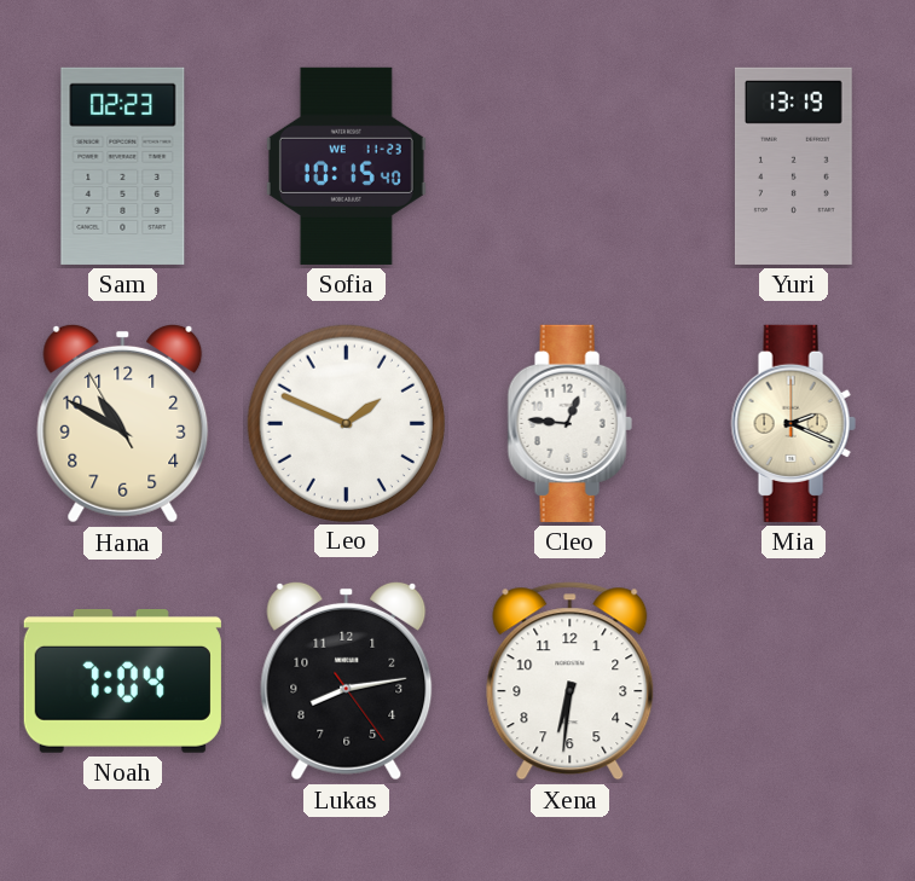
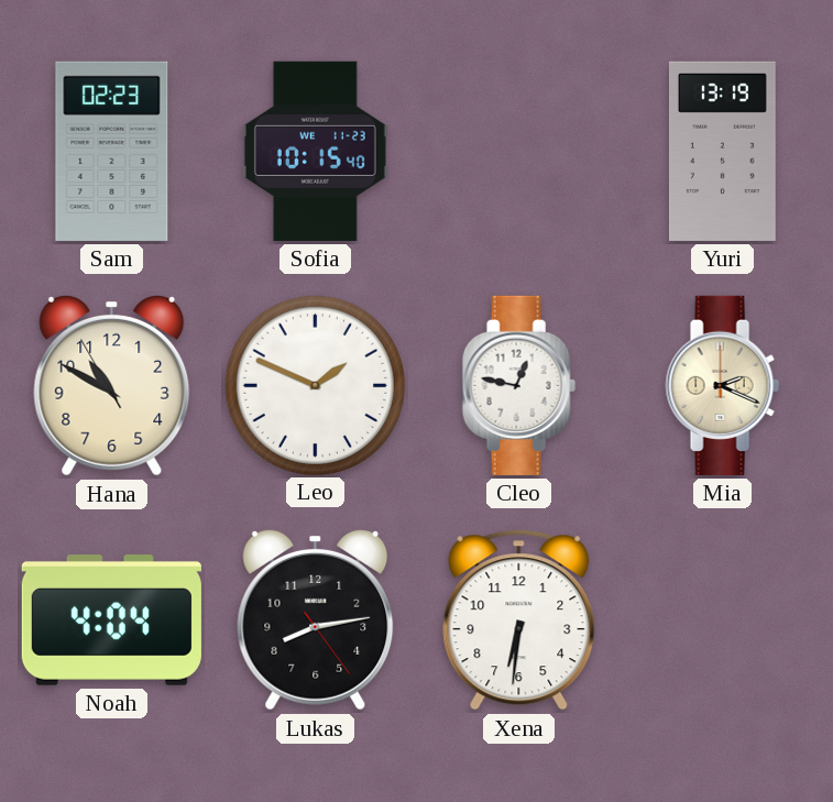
Cleo: 12:46 -> 12:47 (518, 385)
Noah: 7:04 -> 4:04 (111, 620)
